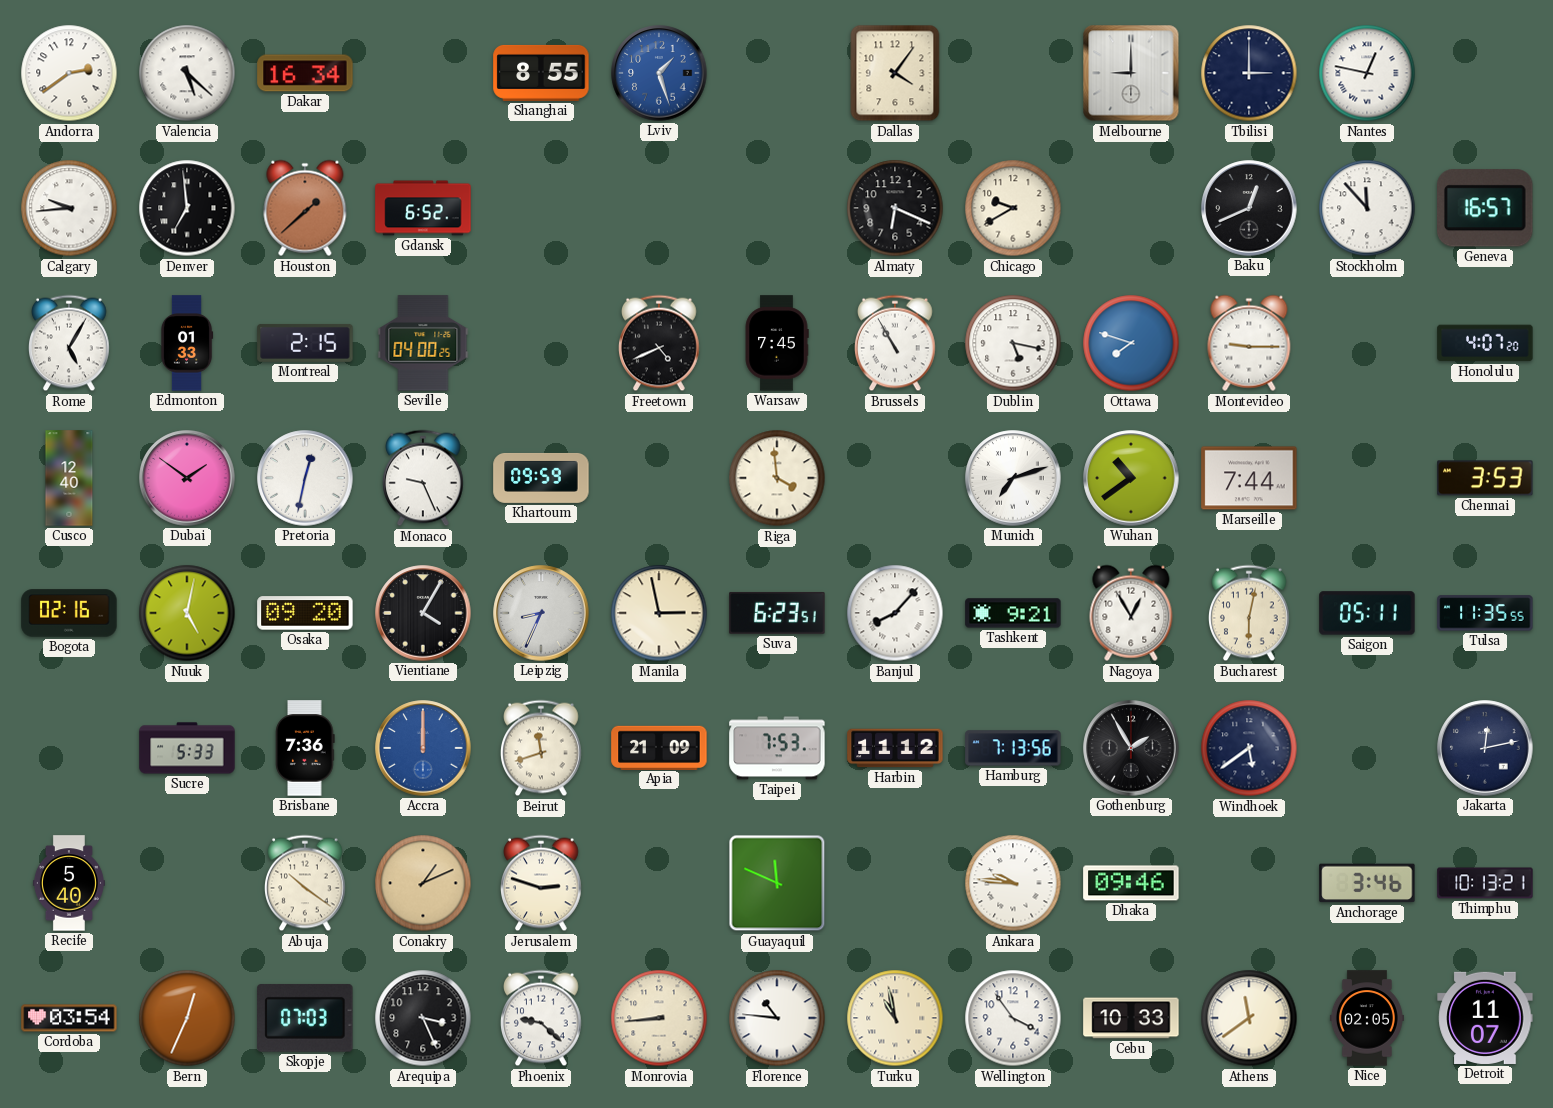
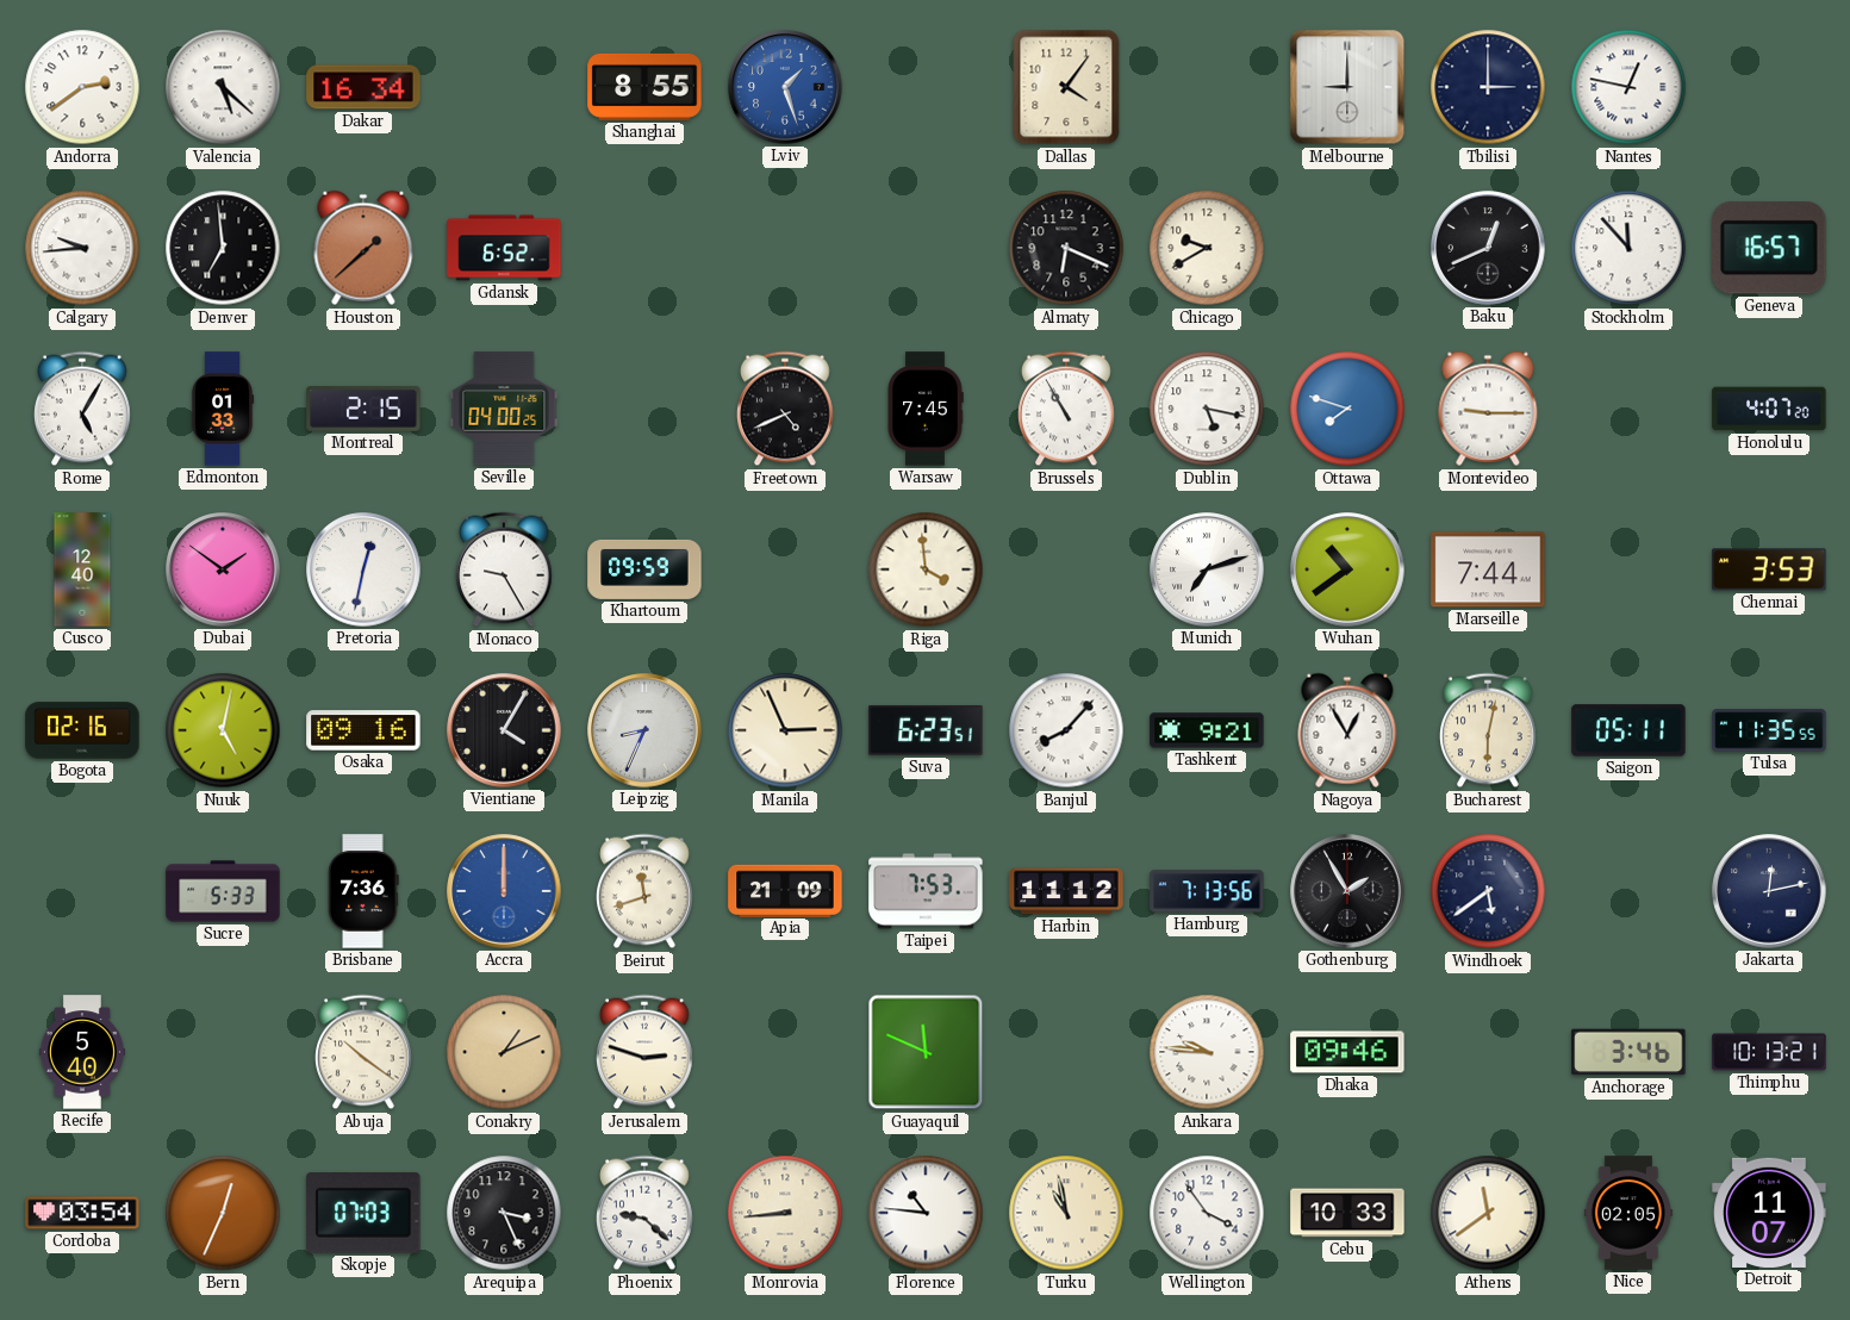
Monaco: 9:26 -> 9:25 (505, 569)
Osaka: 09:20 -> 09:16 (363, 730)
Manila: 2:58 -> 2:56 (785, 730)
